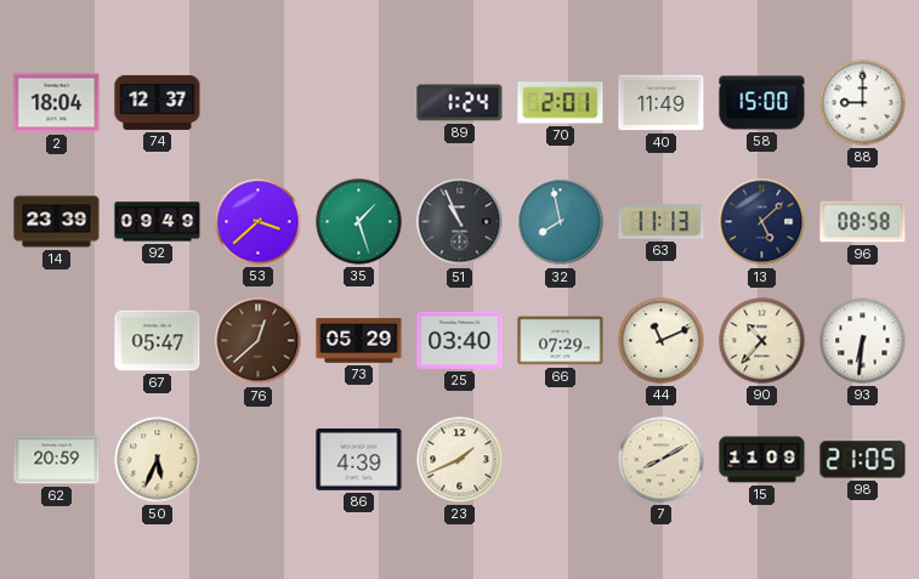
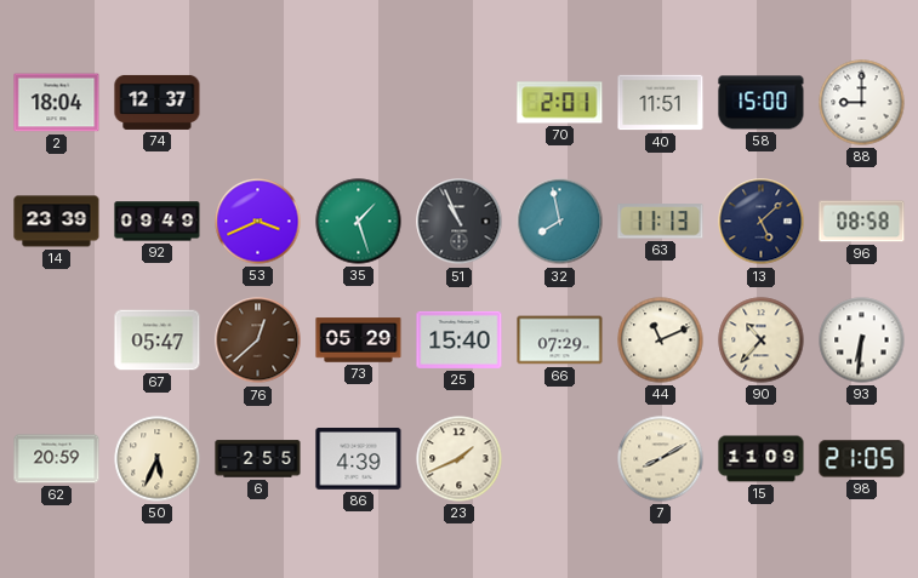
89: 1:24 -> none (460, 103)
40: 11:49 -> 11:51 (661, 103)
53: 3:38 -> 3:41 (258, 222)
25: 03:40 -> 15:40 (460, 339)
6: none -> 2:55 (258, 459)
